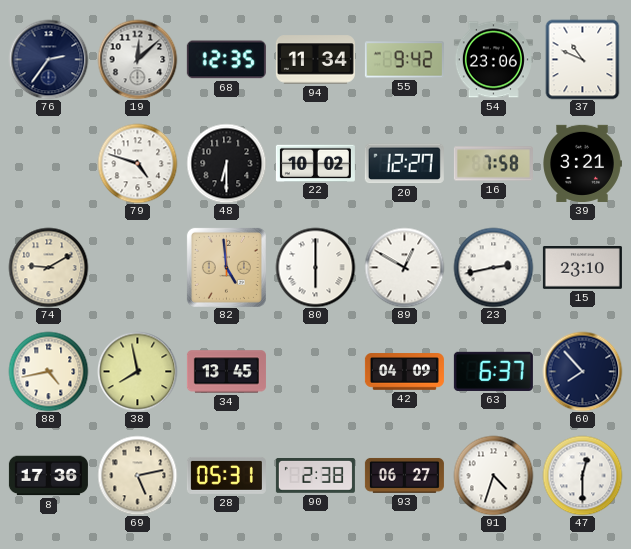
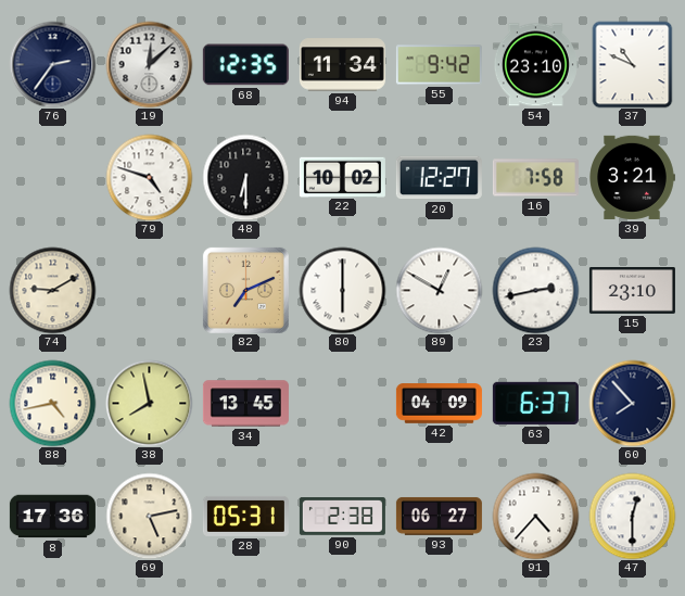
54: 23:06 -> 23:10 (535, 65)
82: 4:59 -> 7:11 (245, 290)
91: 4:33 -> 4:37 (535, 516)
